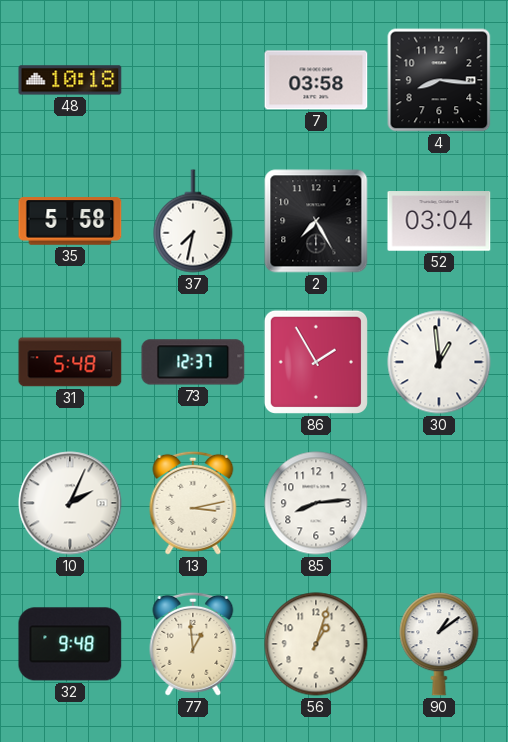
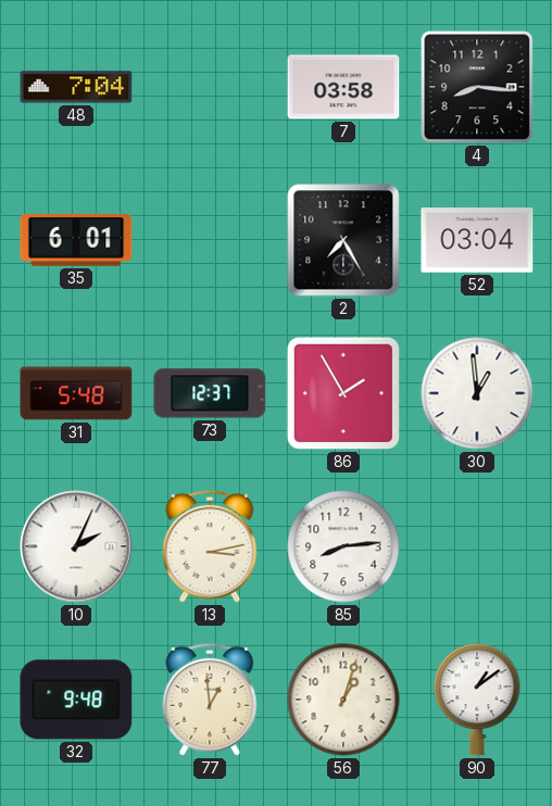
48: 10:18 -> 7:04 (76, 87)
35: 5:58 -> 6:01 (76, 240)
37: 7:32 -> none (193, 221)
